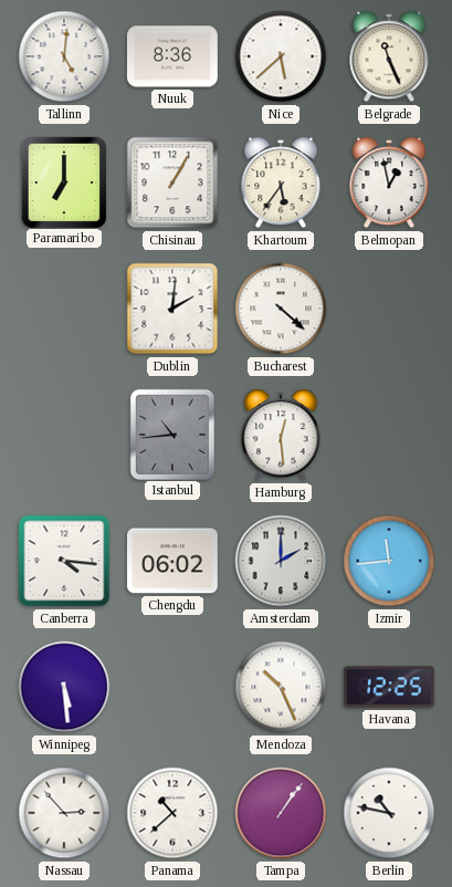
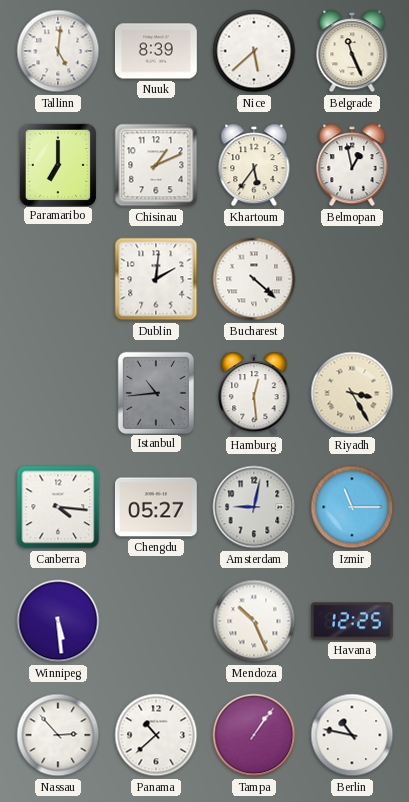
Nuuk: 8:36 -> 8:39 (156, 51)
Chisinau: 1:05 -> 1:11 (156, 165)
Riyadh: none -> 3:25 (352, 393)
Chengdu: 06:02 -> 05:27 (156, 507)
Amsterdam: 2:00 -> 9:02 (254, 507)
Izmir: 11:44 -> 11:15 (352, 507)
